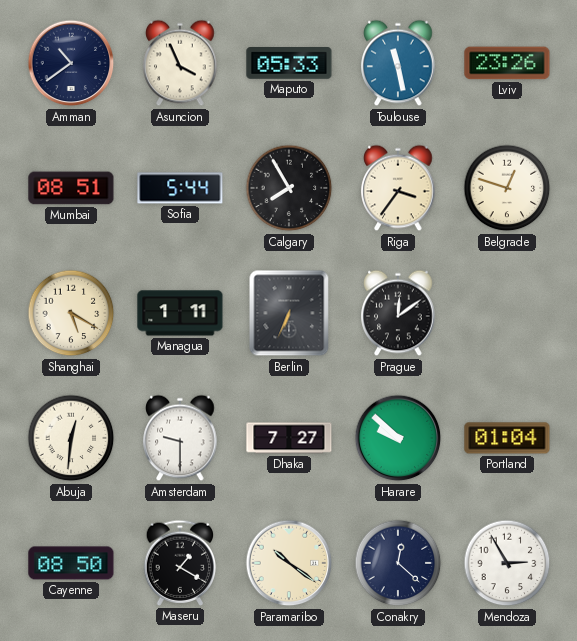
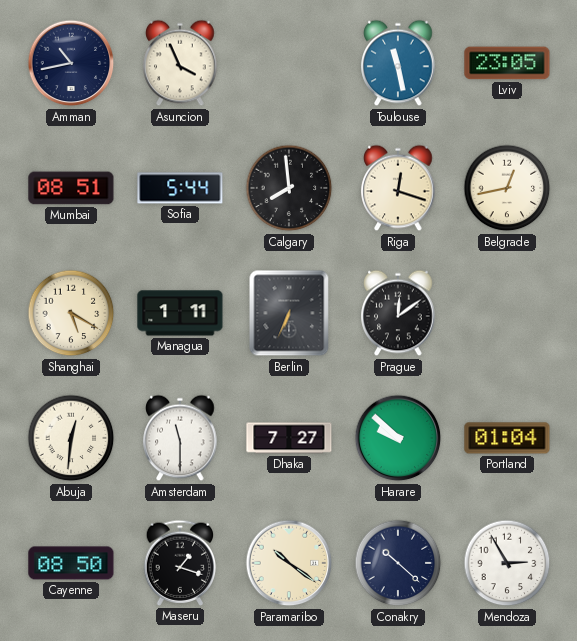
Amman: 10:39 -> 10:43 (71, 63)
Maputo: 05:33 -> none (289, 64)
Lviv: 23:26 -> 23:05 (507, 63)
Calgary: 7:55 -> 7:59 (289, 188)
Riga: 3:36 -> 12:18 (398, 188)
Belgrade: 12:48 -> 12:43 (507, 188)
Amsterdam: 9:30 -> 11:30 (180, 438)
Maseru: 1:20 -> 1:18 (180, 563)
Conakry: 12:22 -> 10:22 (398, 563)
